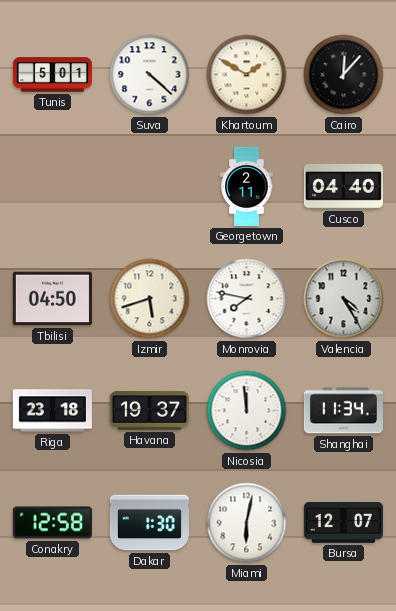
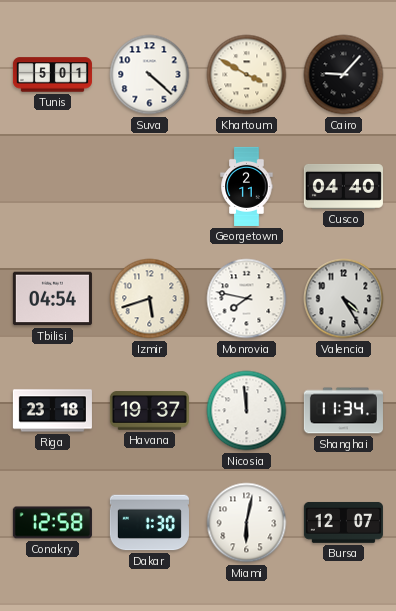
Khartoum: 1:50 -> 3:50 (247, 75)
Cairo: 12:07 -> 9:07 (344, 75)
Tbilisi: 04:50 -> 04:54 (52, 299)
